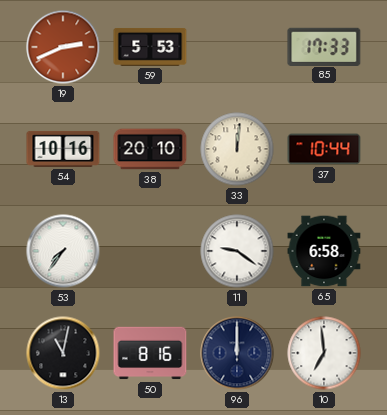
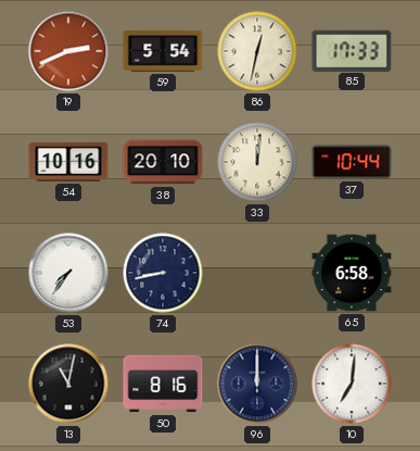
59: 5:53 -> 5:54 (163, 51)
86: none -> 12:32 (257, 51)
74: none -> 8:43 (163, 273)
11: 9:21 -> none (237, 251)
10: 6:59 -> 7:01 (352, 384)
